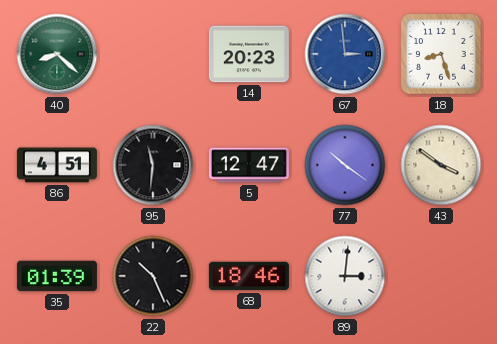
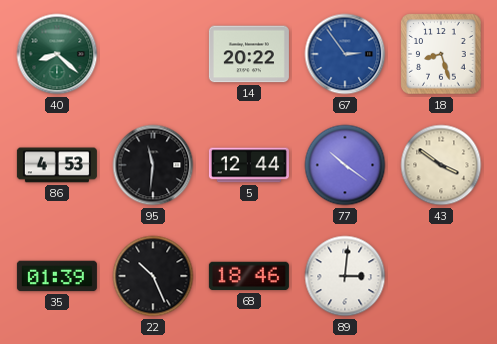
14: 20:23 -> 20:22 (249, 54)
67: 2:59 -> 2:54 (345, 54)
86: 4:51 -> 4:53 (57, 165)
5: 12:47 -> 12:44 (249, 165)
